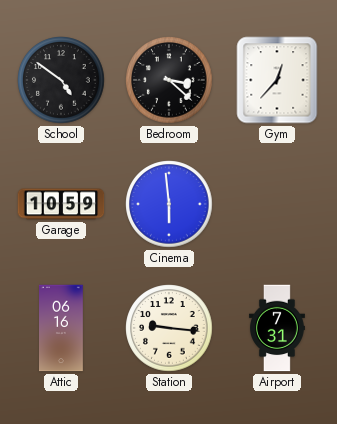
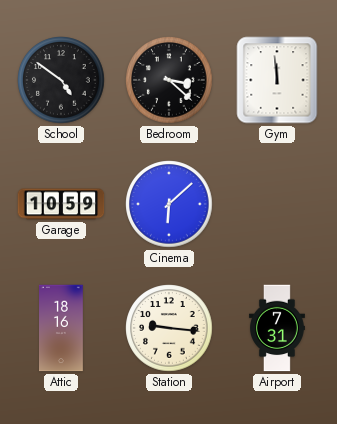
Gym: 12:37 -> 11:59 (277, 80)
Cinema: 5:59 -> 6:08 (169, 204)
Attic: 06:16 -> 18:16 (62, 328)
